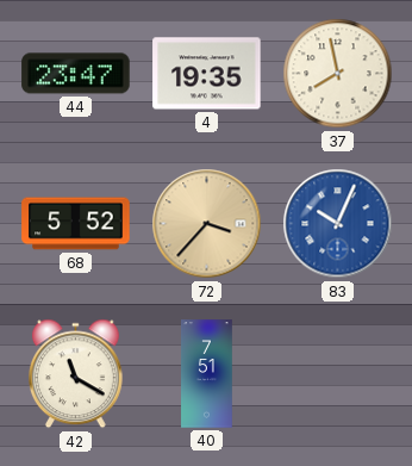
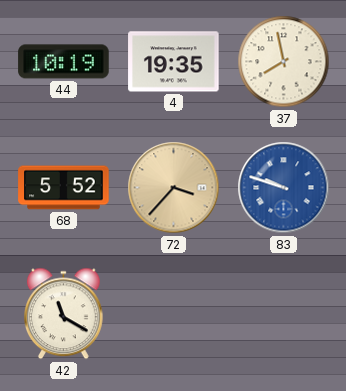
44: 23:47 -> 10:19 (64, 62)
83: 10:04 -> 9:48 (284, 188)
40: 7:51 -> none (207, 374)
